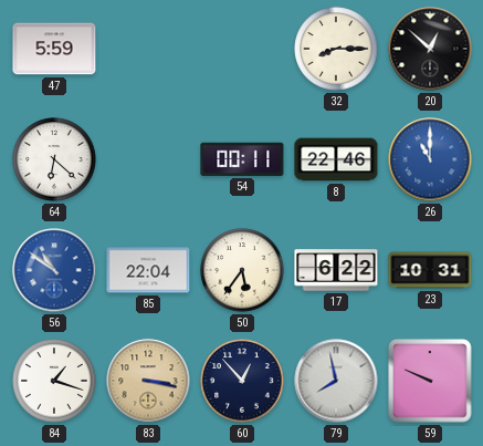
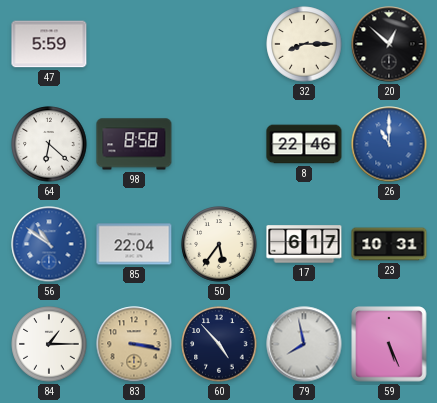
98: none -> 8:58 (134, 144)
54: 00:11 -> none (242, 159)
17: 6:22 -> 6:17 (304, 244)
84: 1:18 -> 1:15 (49, 344)
60: 12:53 -> 4:53 (219, 344)
59: 9:49 -> 5:26 (389, 344)
